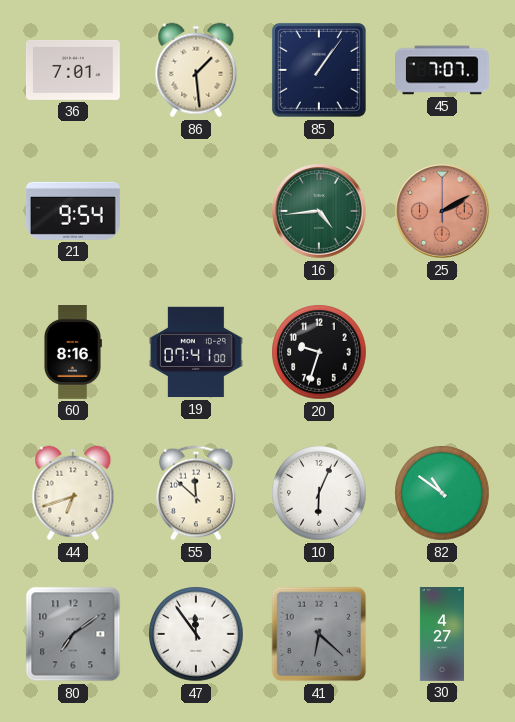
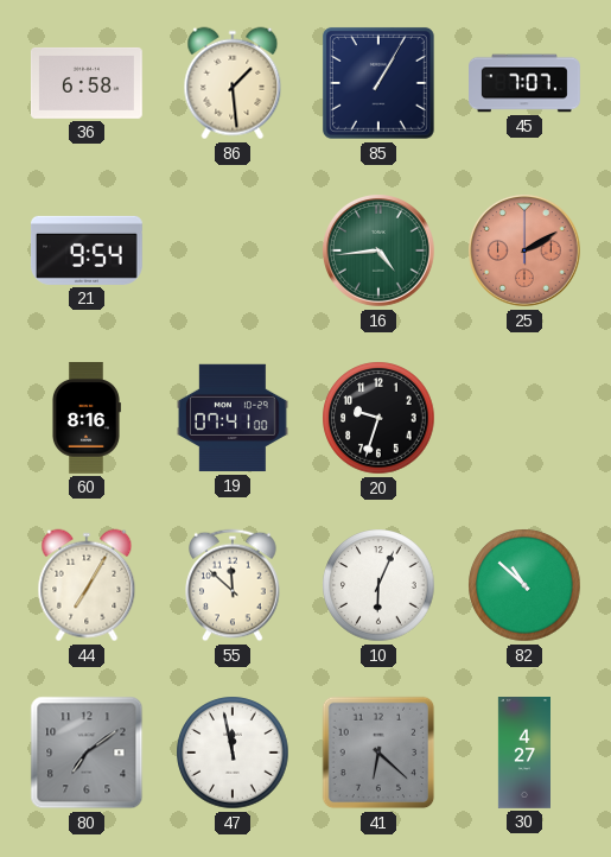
36: 7:01 -> 6:58 (87, 83)
85: 1:06 -> 1:05 (378, 83)
44: 6:42 -> 7:05 (87, 585)
82: 10:51 -> 10:52 (524, 585)
47: 11:54 -> 11:58 (233, 753)
